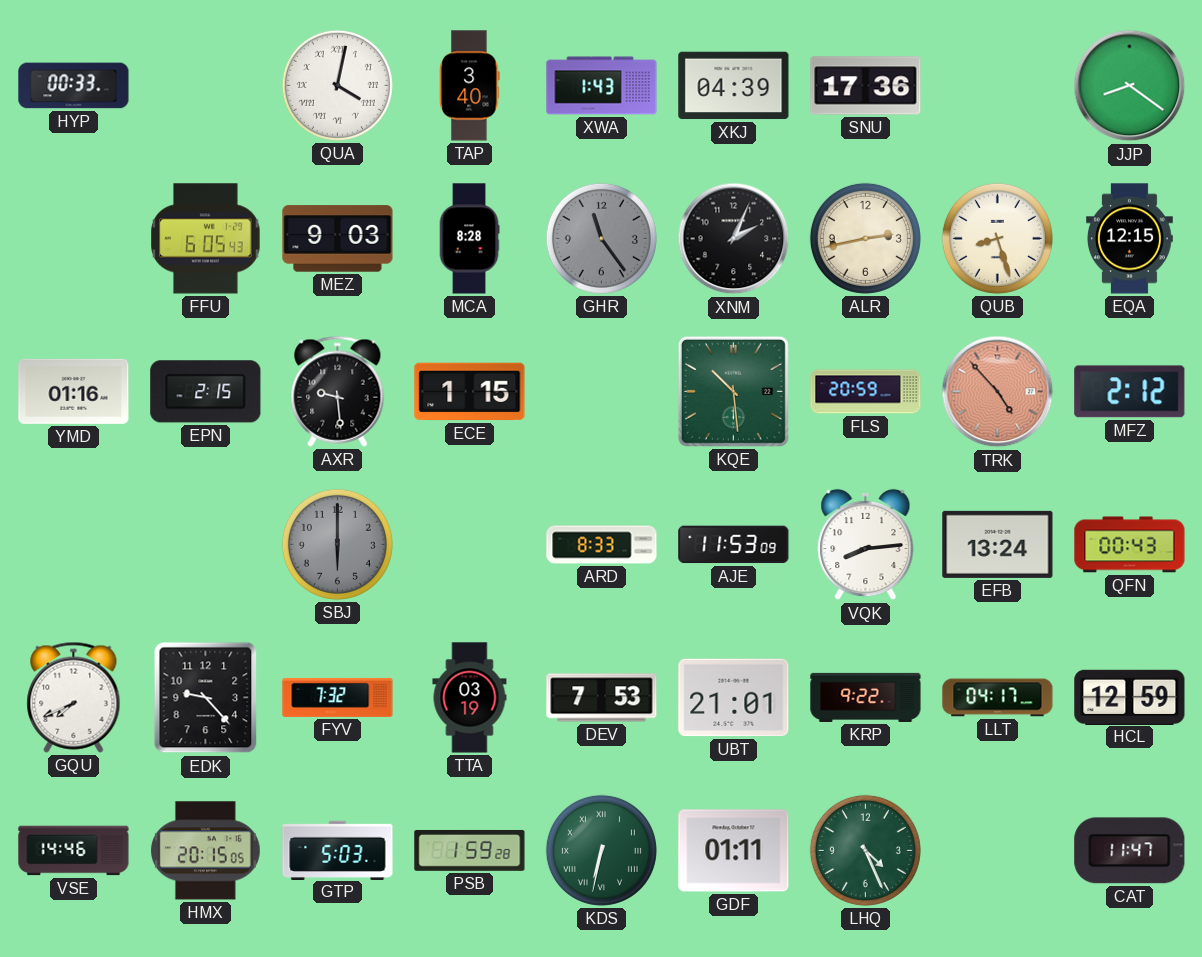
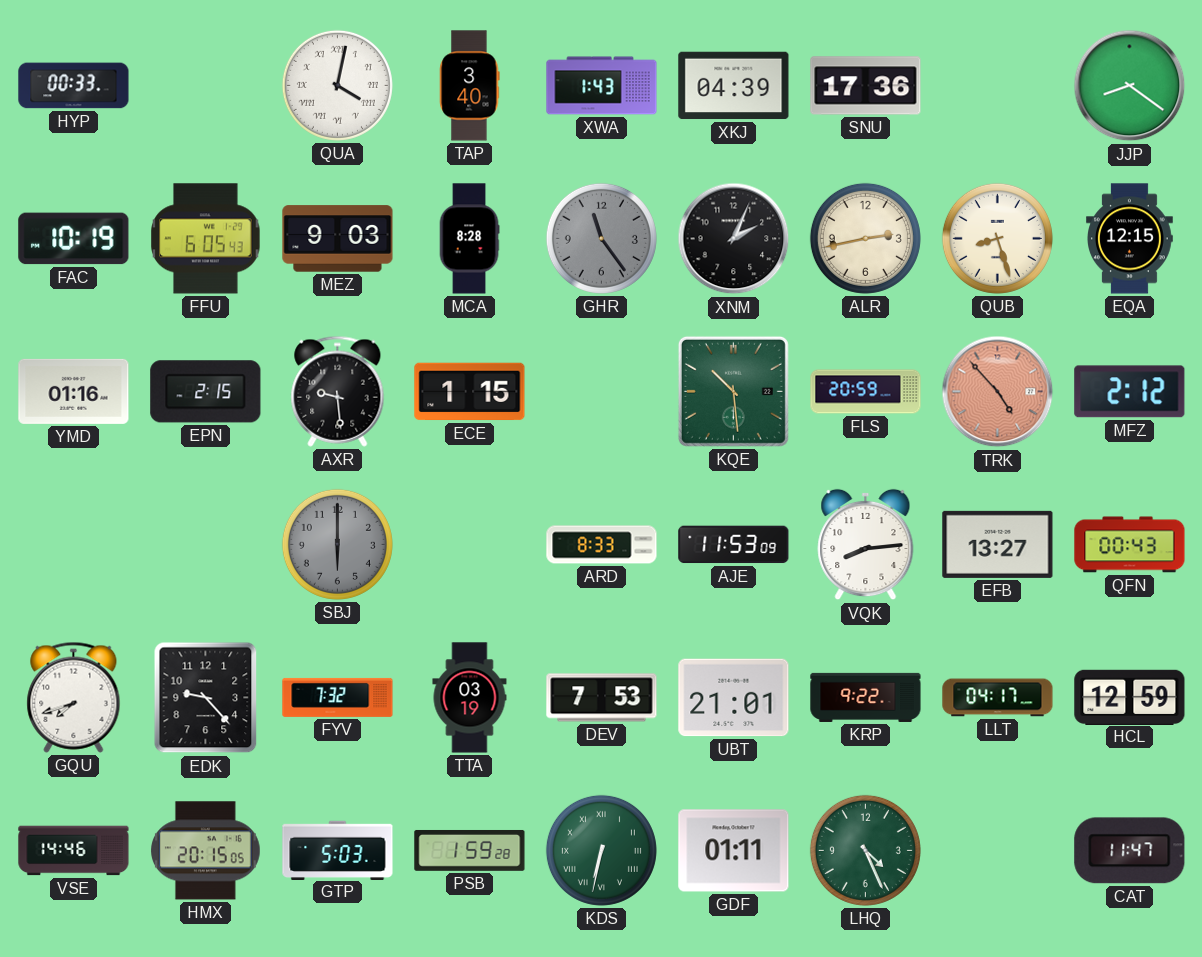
FAC: none -> 10:19 (74, 239)
EFB: 13:24 -> 13:27 (998, 544)
GQU: 7:41 -> 7:42 (74, 697)
